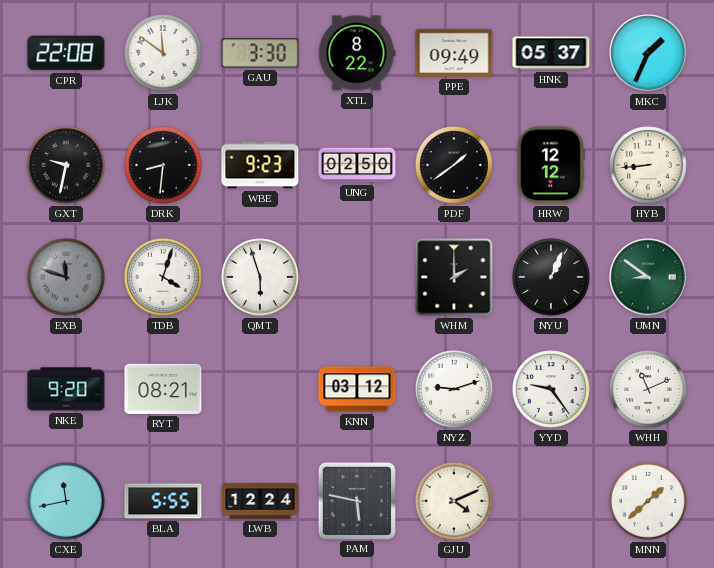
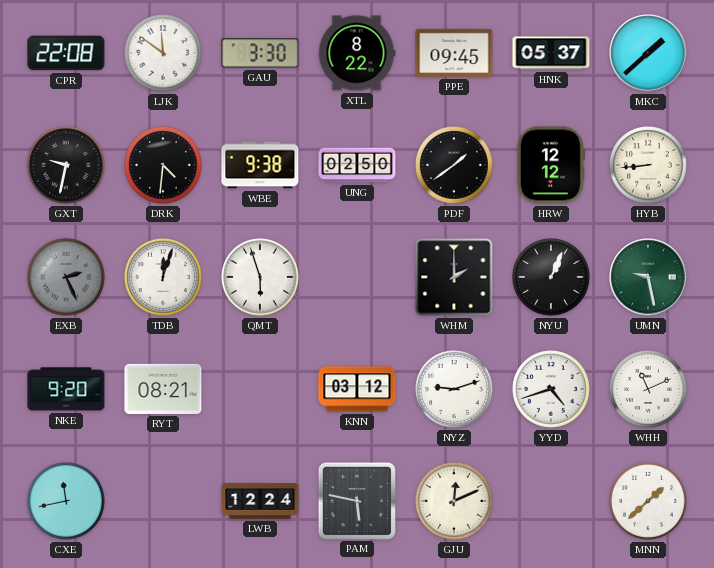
PPE: 09:49 -> 09:45 (454, 53)
MKC: 1:34 -> 1:38 (648, 53)
DRK: 8:31 -> 4:31 (163, 165)
WBE: 9:23 -> 9:38 (260, 165)
EXB: 11:48 -> 2:26 (66, 277)
TDB: 4:03 -> 12:03 (163, 277)
UMN: 8:51 -> 9:28 (648, 277)
YYD: 9:24 -> 4:42 (551, 389)
BLA: 5:55 -> none (163, 501)
GJU: 4:11 -> 12:11 (454, 501)
